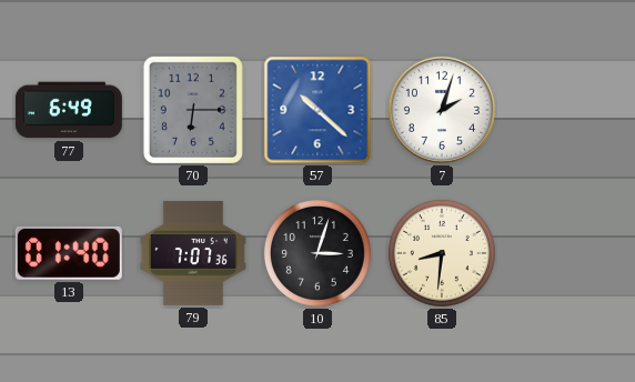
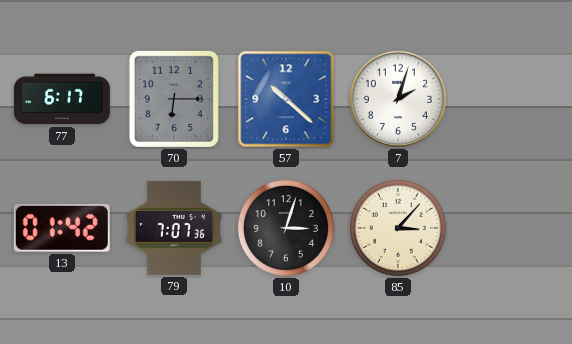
77: 6:49 -> 6:17 (62, 99)
13: 01:40 -> 01:42 (62, 228)
85: 8:31 -> 3:07 (398, 228)
